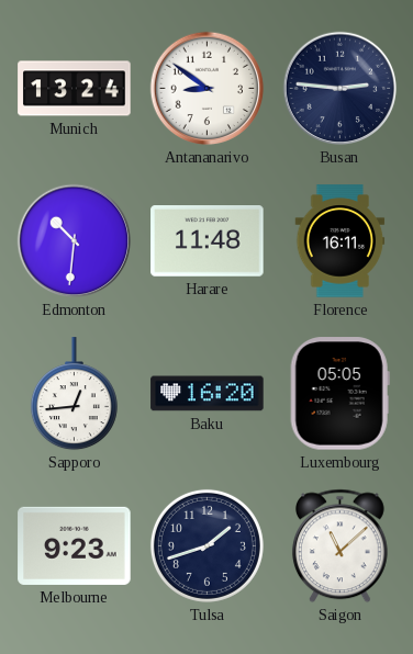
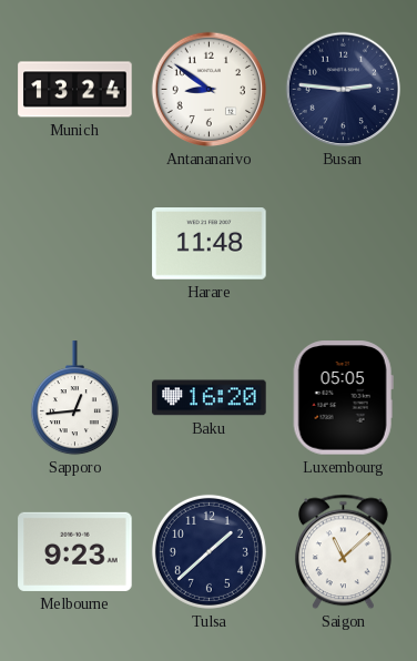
Edmonton: 10:31 -> none (75, 241)
Florence: 16:11 -> none (341, 241)
Tulsa: 1:42 -> 1:38 (208, 551)
